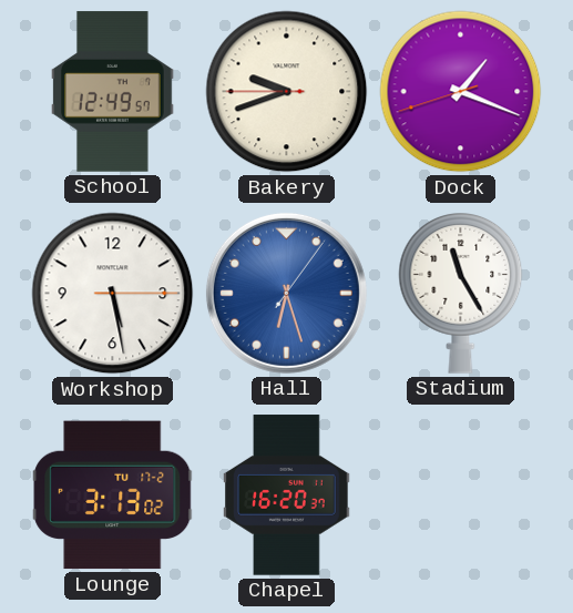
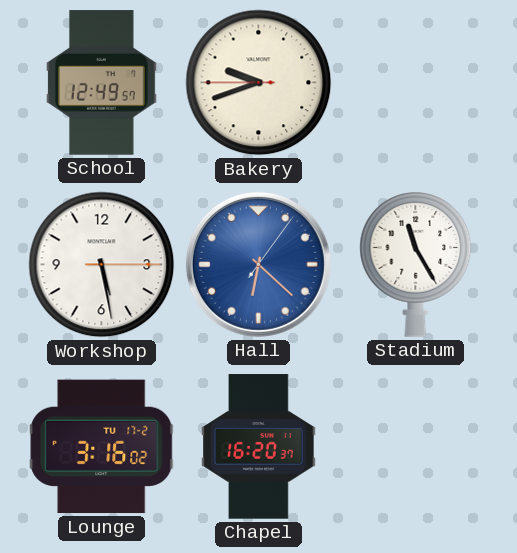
Dock: 1:18 -> none (461, 92)
Hall: 6:27 -> 6:22 (258, 264)
Lounge: 3:13 -> 3:16 (102, 447)
